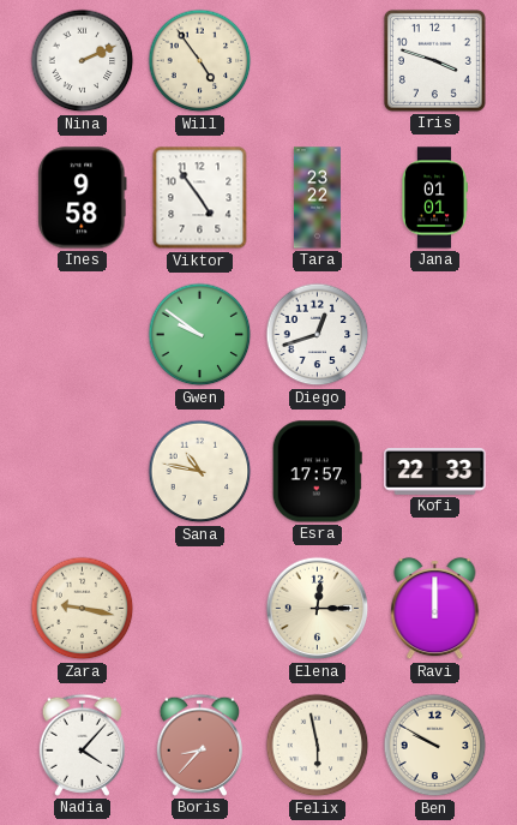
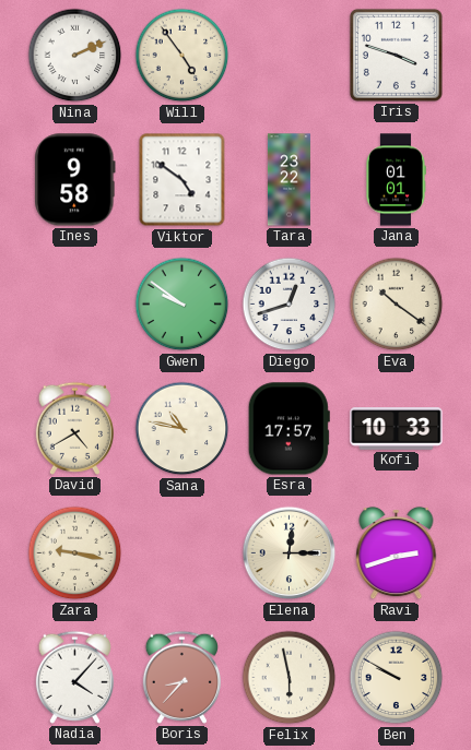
Viktor: 4:54 -> 4:51 (182, 180)
Eva: none -> 10:21 (397, 305)
David: none -> 4:40 (74, 428)
Kofi: 22:33 -> 10:33 (397, 429)
Ravi: 12:00 -> 2:42 (397, 553)
